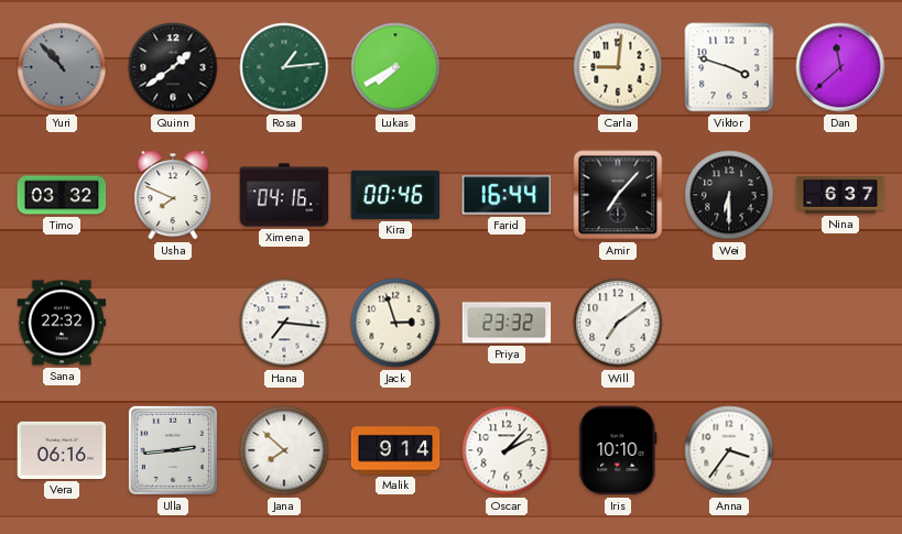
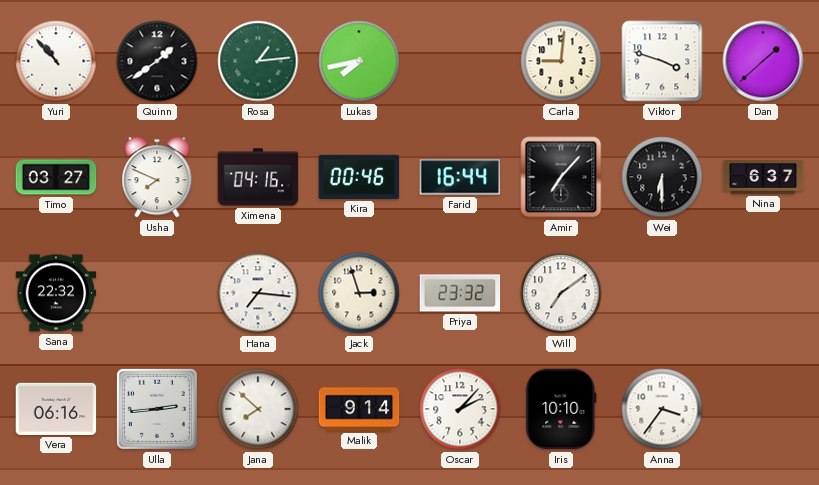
Yuri dial: grey -> white (56, 61)
Lukas: 7:40 -> 7:43 (359, 61)
Dan: 11:38 -> 1:38 (763, 61)
Timo: 03:32 -> 03:27 (56, 177)
